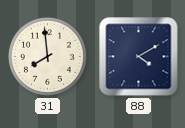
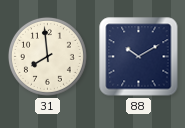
88: 4:10 -> 10:10 (139, 57)
